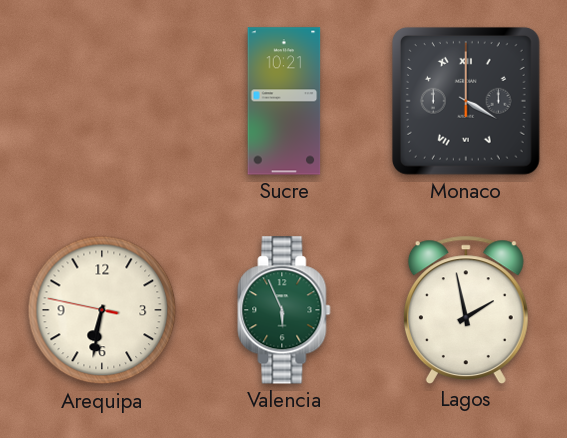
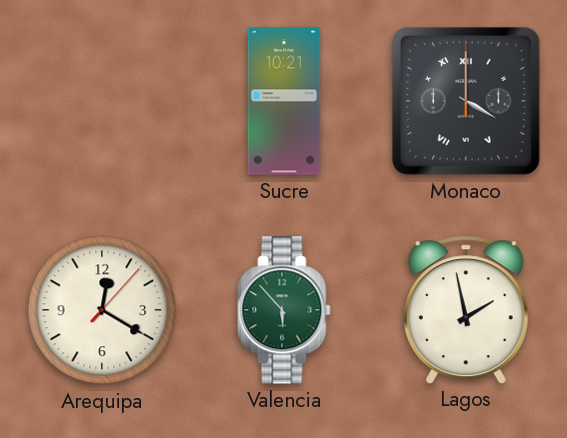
Arequipa: 6:31 -> 12:20 (102, 310)
Valencia: 5:56 -> 5:53 (284, 310)
